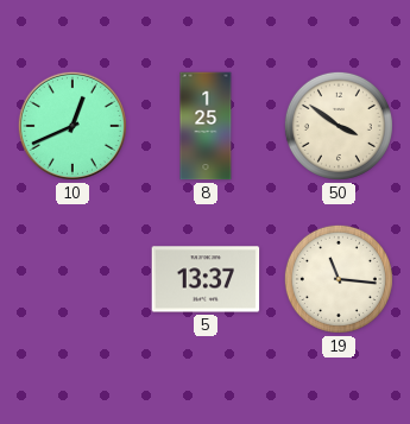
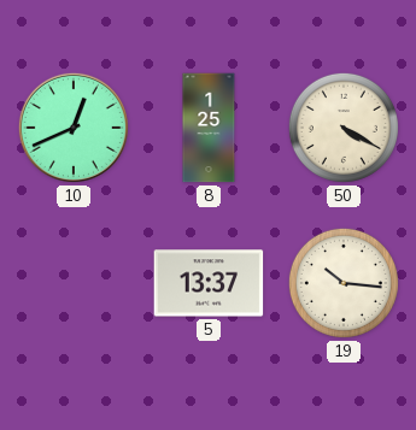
50: 3:51 -> 4:20 (344, 128)
19: 11:16 -> 10:16 (344, 283)
